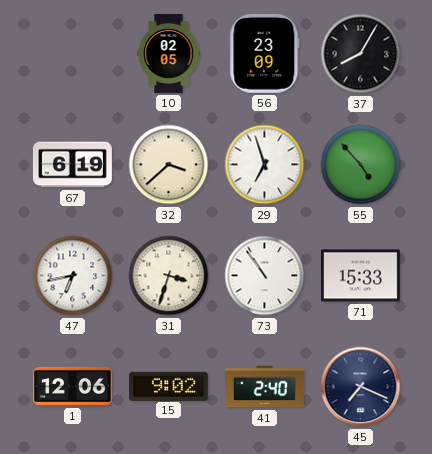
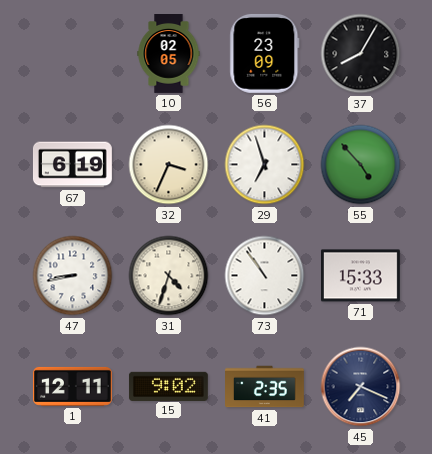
32: 3:38 -> 3:34 (169, 165)
47: 6:43 -> 8:43 (73, 276)
31: 3:33 -> 4:33 (169, 276)
1: 12:06 -> 12:11 (72, 386)
41: 2:40 -> 2:35 (265, 387)
